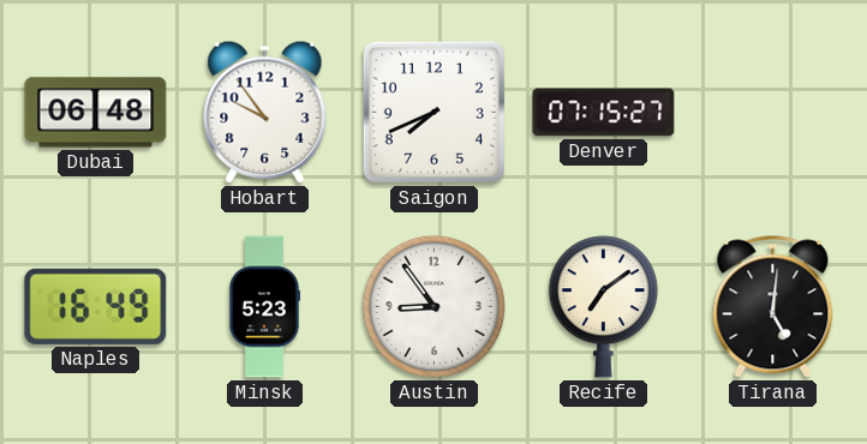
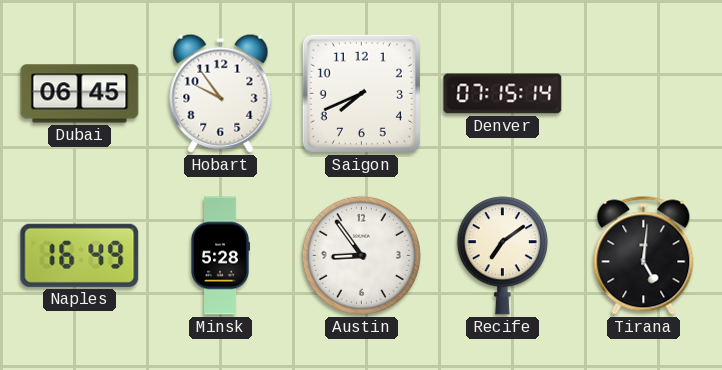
Dubai: 06:48 -> 06:45 (80, 94)
Denver: 07:15:27 -> 07:15:14 (503, 94)
Minsk: 5:23 -> 5:28 (220, 256)
